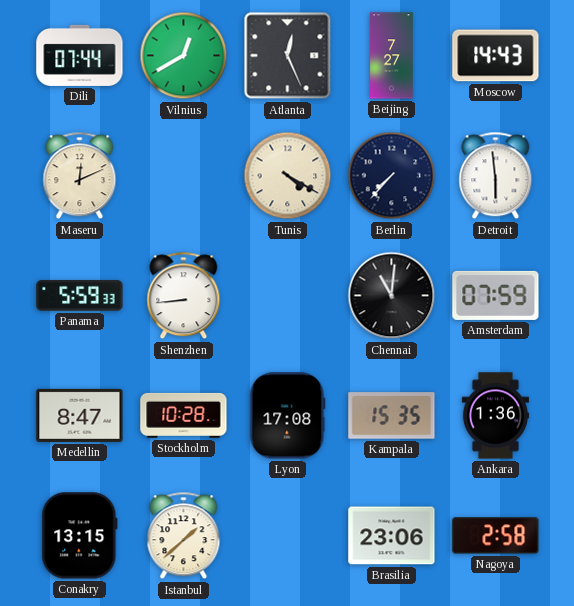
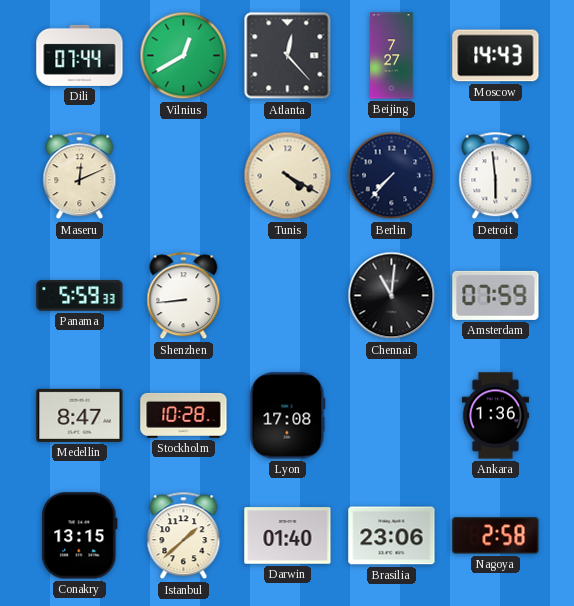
Atlanta: 12:26 -> 12:23 (288, 56)
Kampala: 15:35 -> none (392, 416)
Darwin: none -> 01:40 (288, 536)
